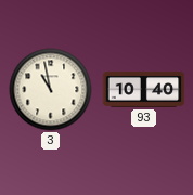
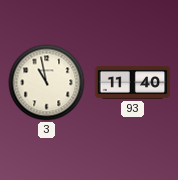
93: 10:40 -> 11:40 (133, 83)
